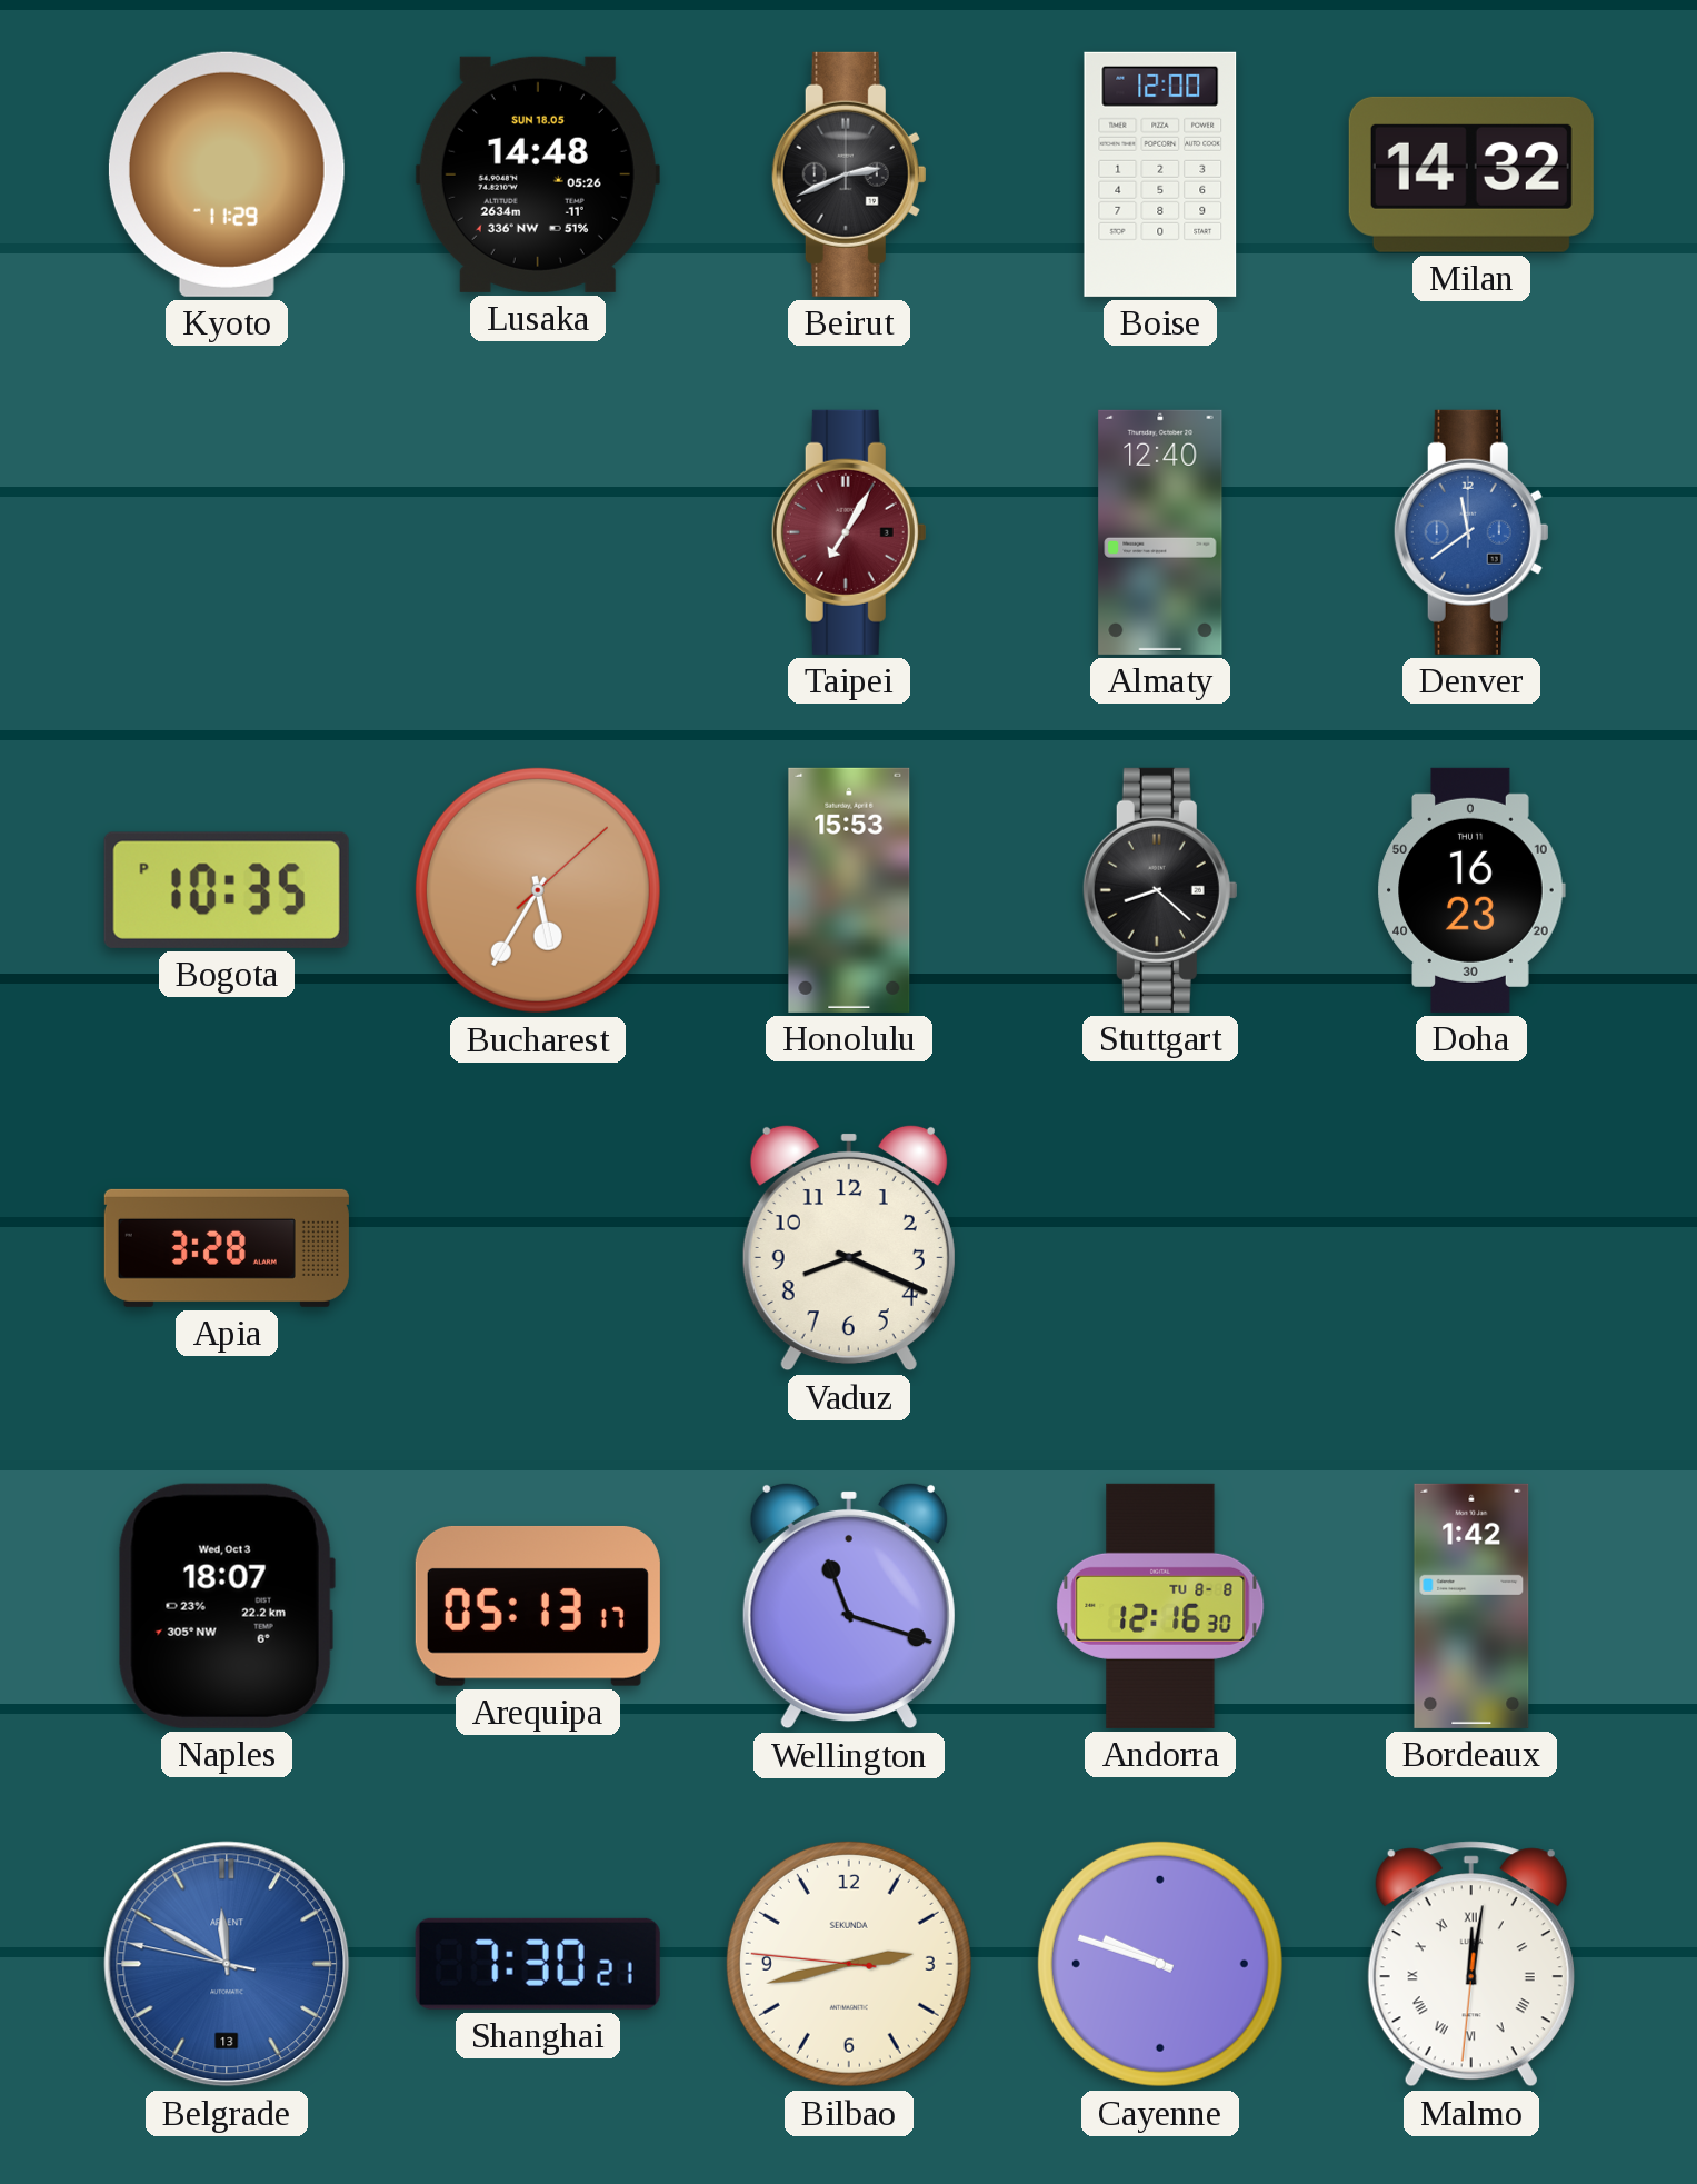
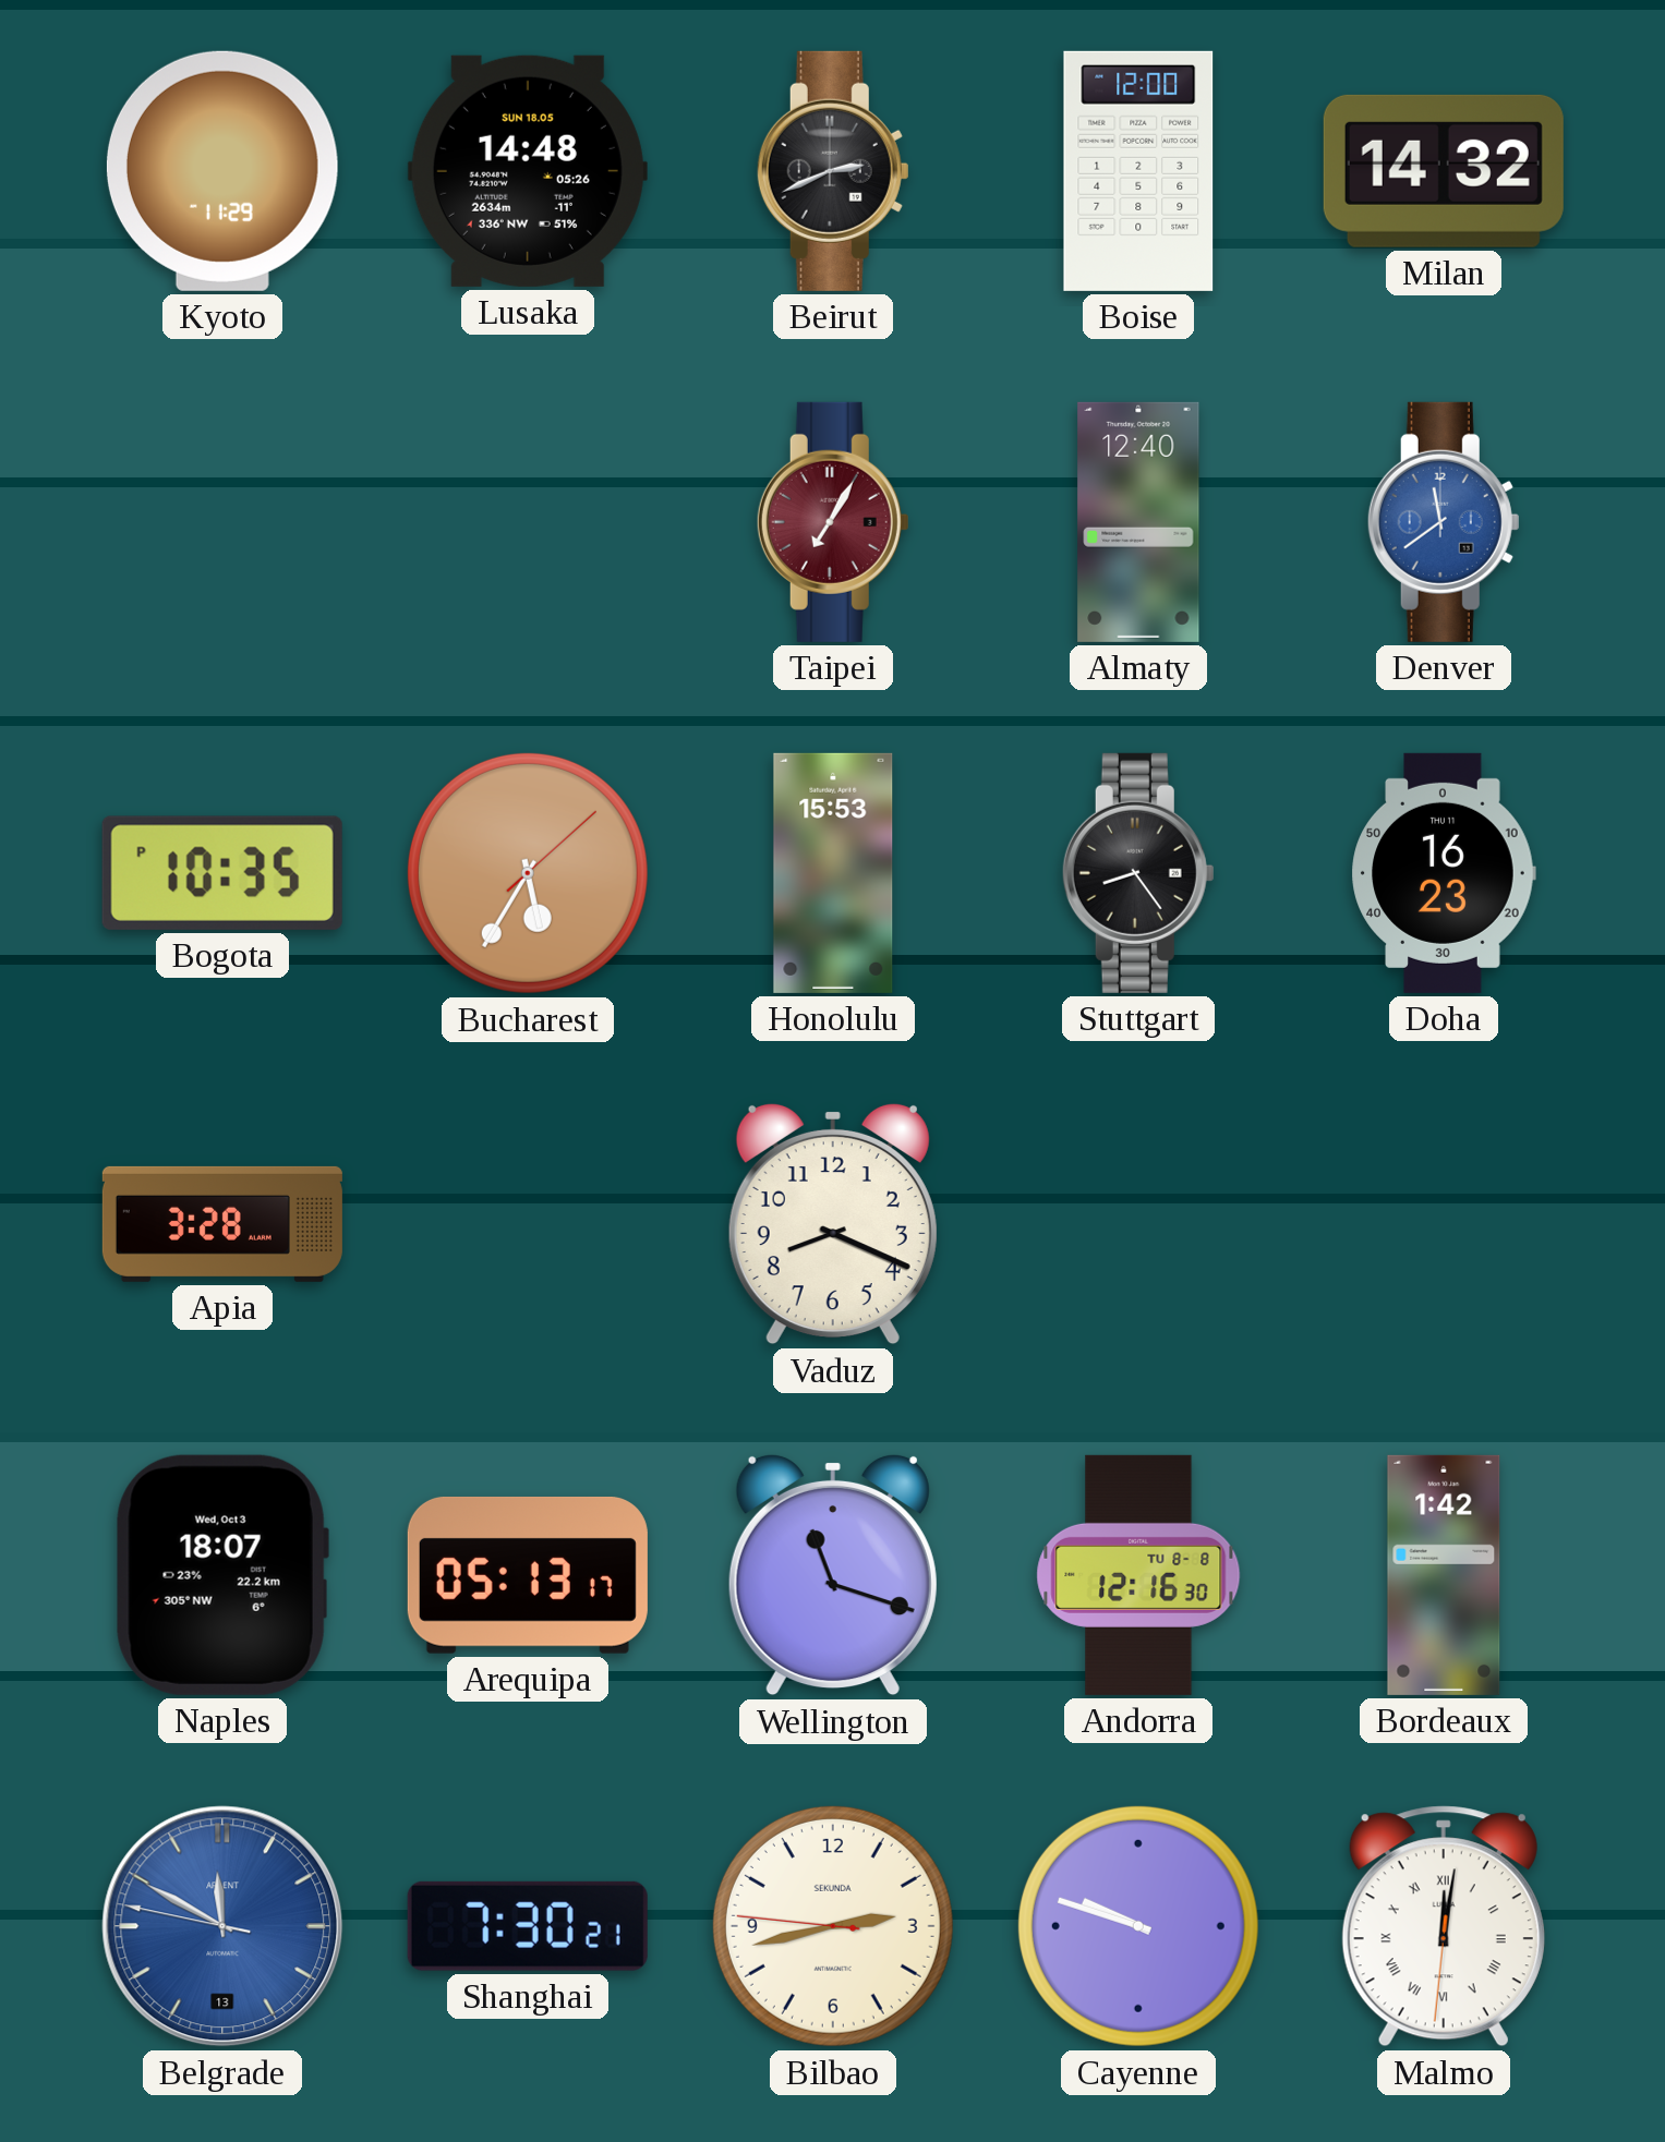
Stuttgart: 8:22 -> 8:24 (1138, 873)
